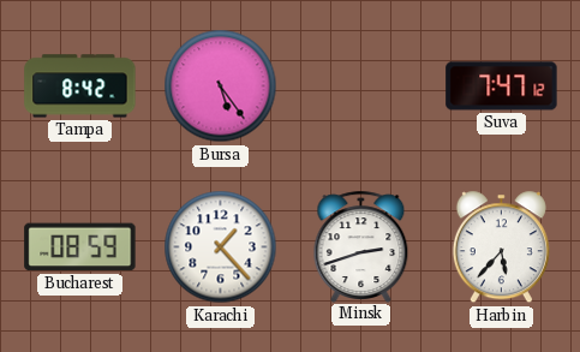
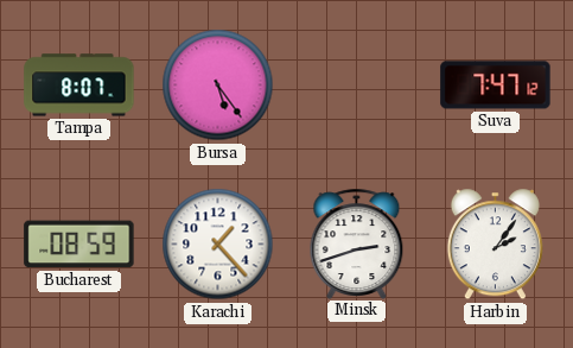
Tampa: 8:42 -> 8:07 (79, 86)
Harbin: 5:37 -> 2:06 (495, 245)
